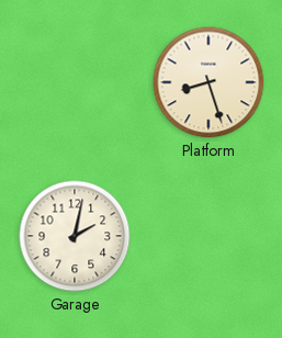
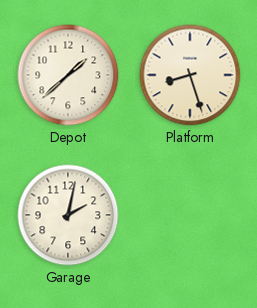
Depot: none -> 1:38 (68, 75)
